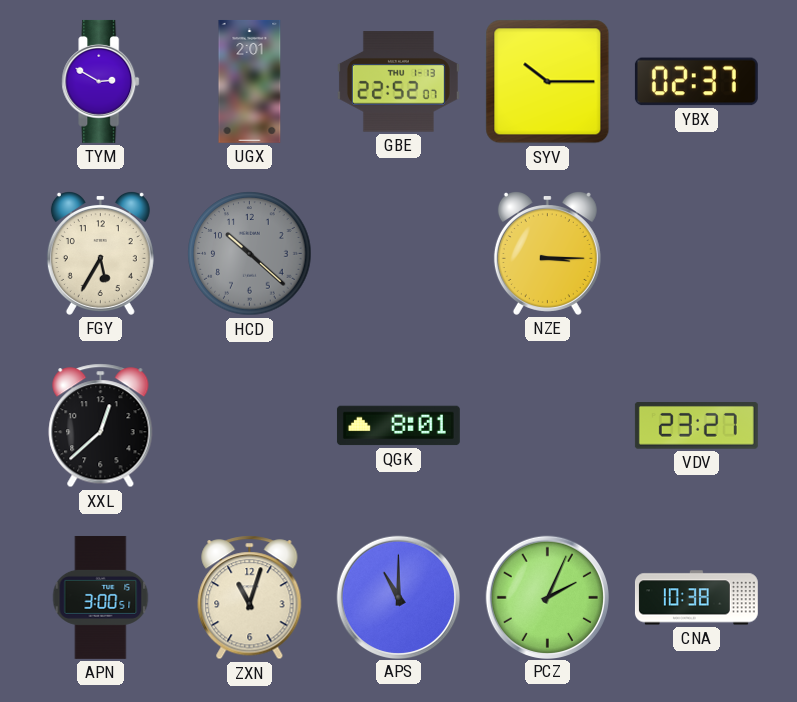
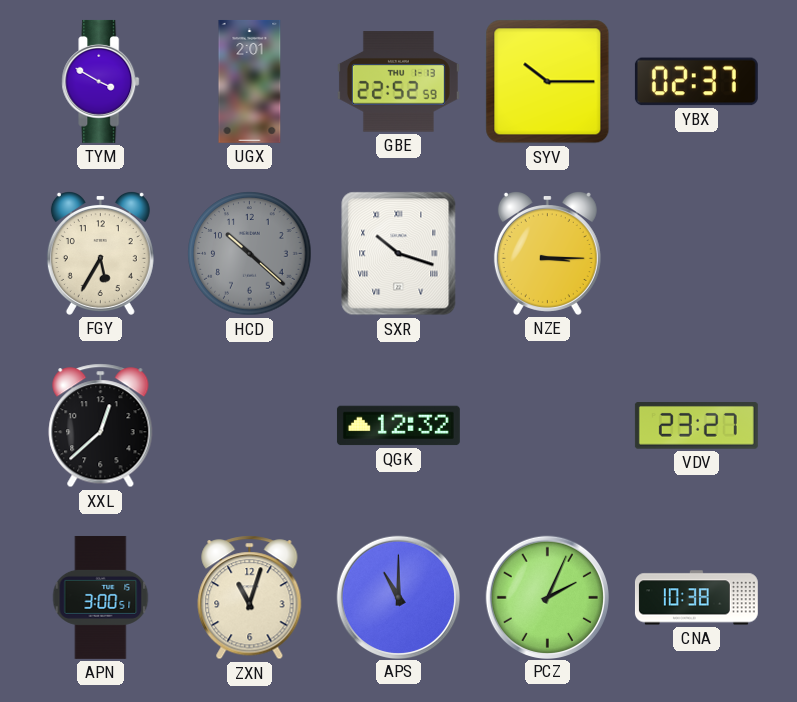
TYM: 2:50 -> 3:50 (101, 81)
GBE: 22:52:07 -> 22:52:59 (398, 82)
SXR: none -> 10:18 (399, 254)
QGK: 8:01 -> 12:32 (398, 426)
